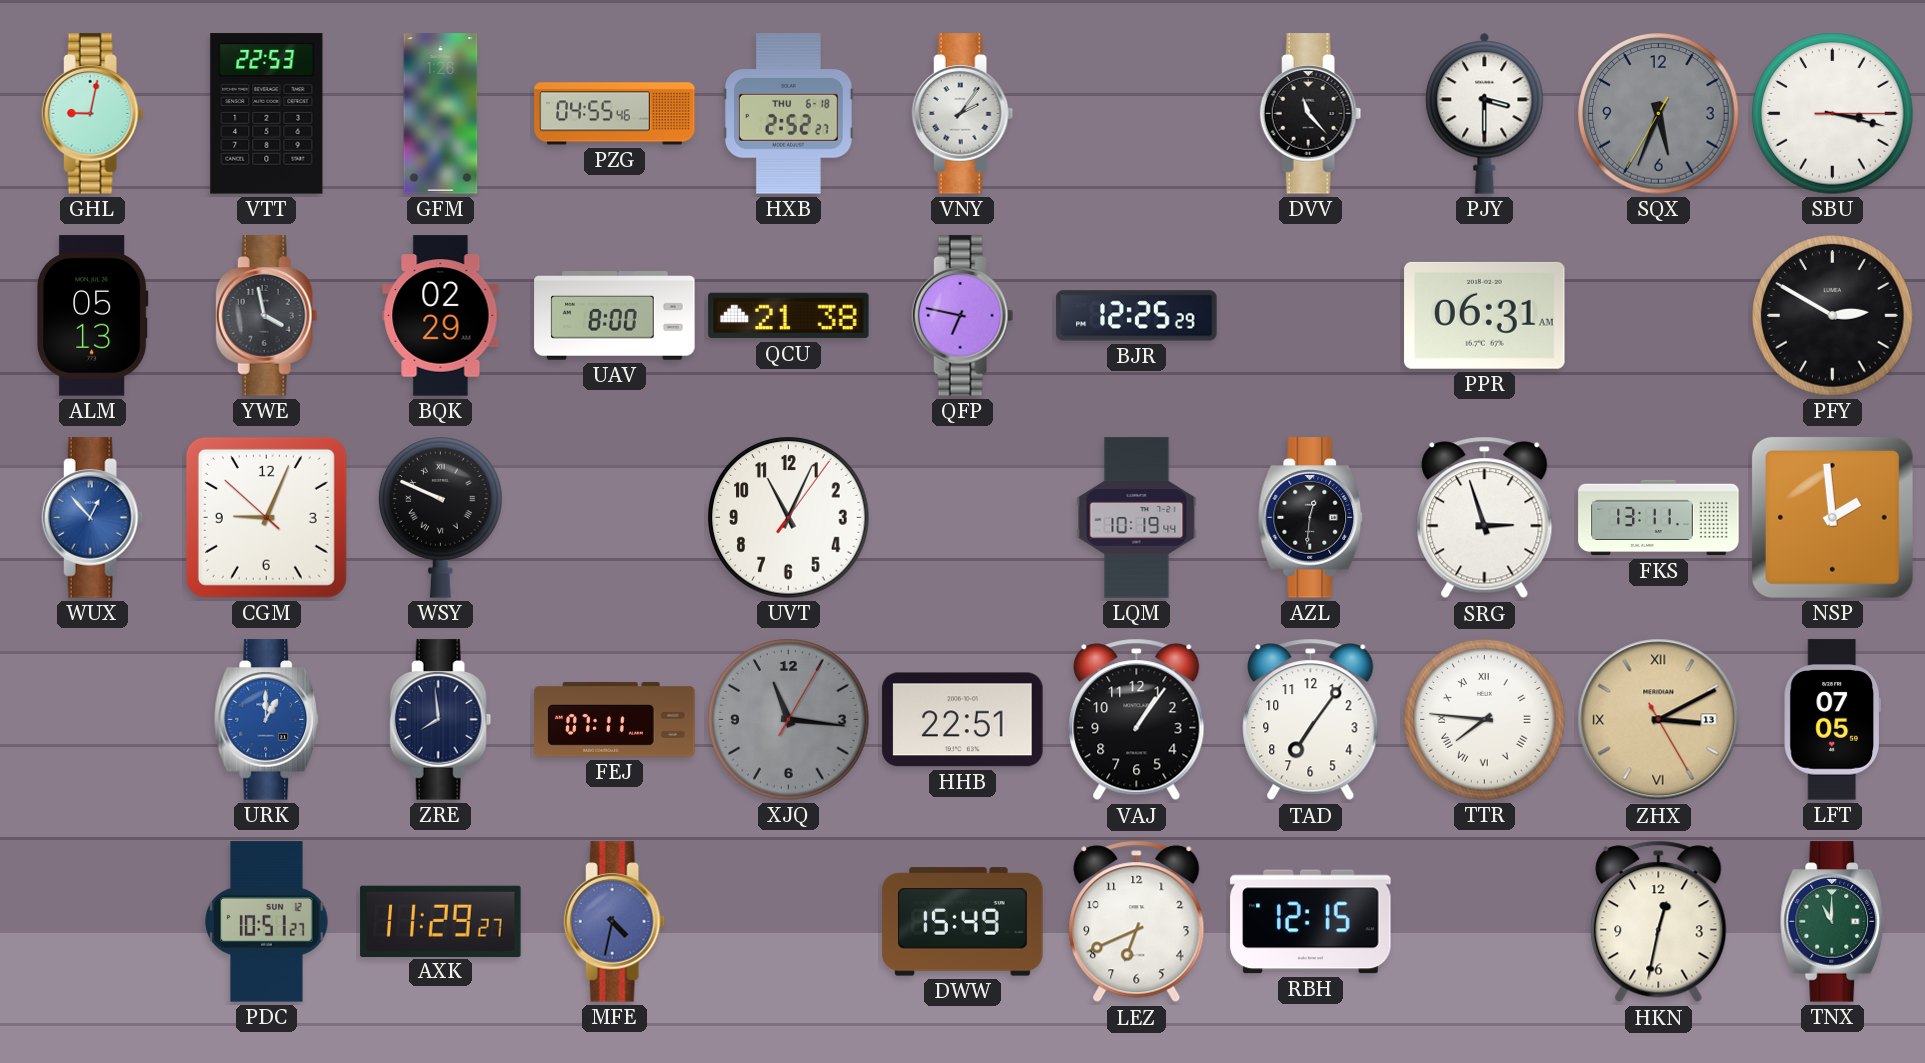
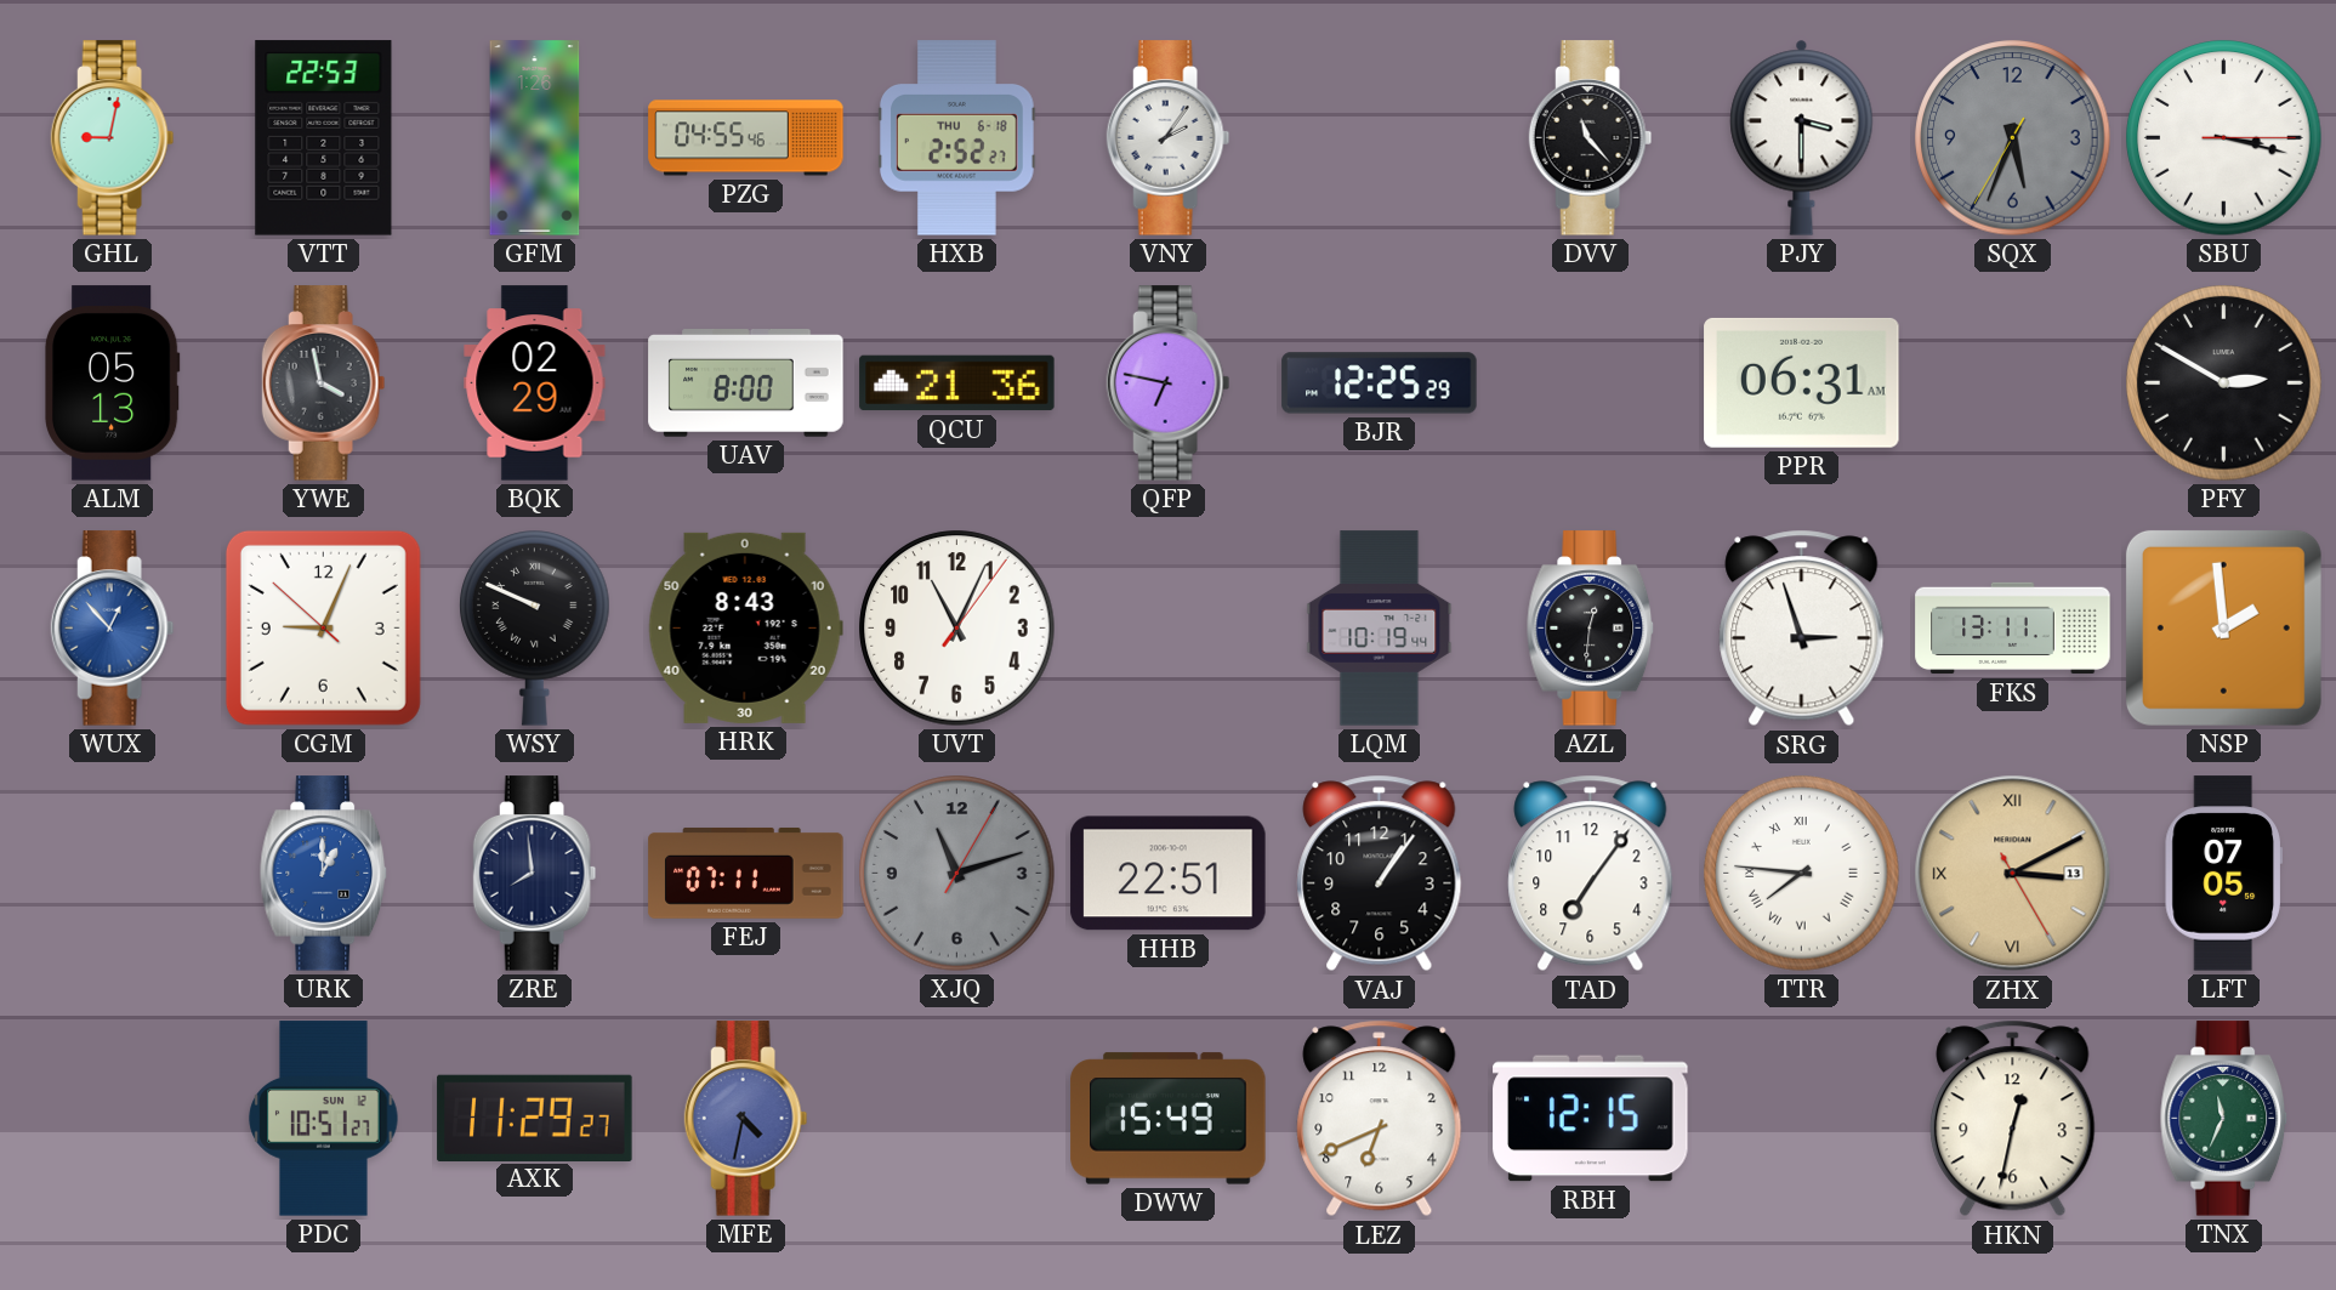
QCU: 21:38 -> 21:36 (957, 383)
HRK: none -> 8:43 (745, 627)
XJQ: 11:16 -> 11:12 (957, 874)
TNX: 11:00 -> 11:34 (2224, 1119)
